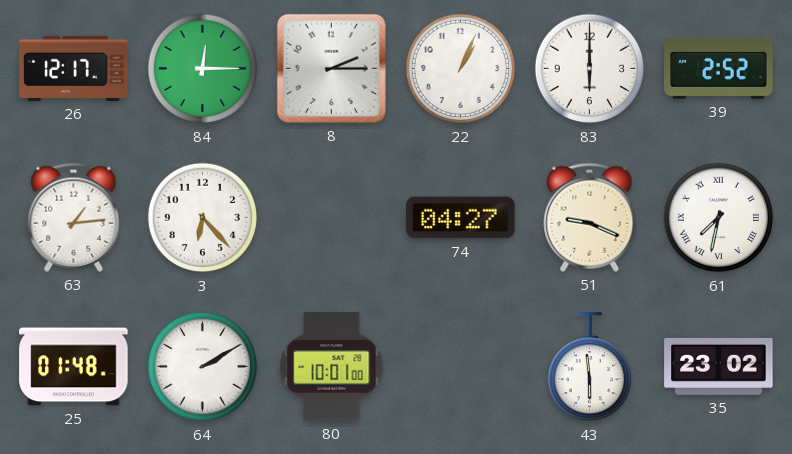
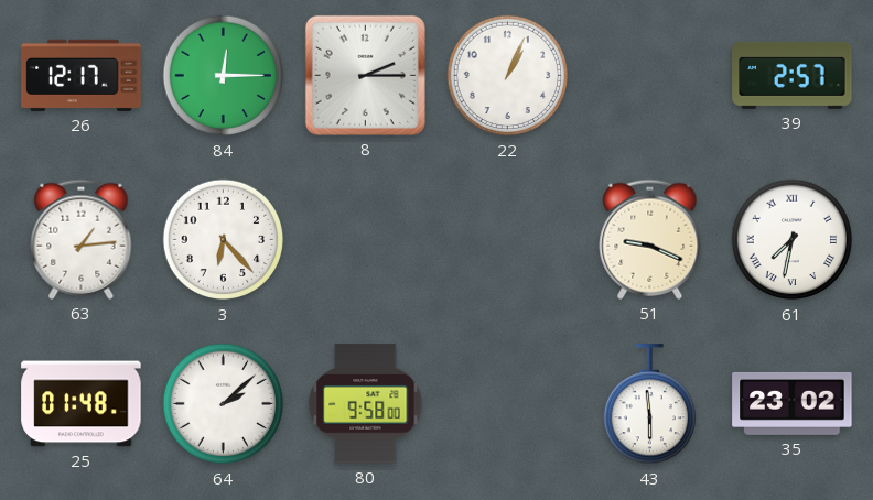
83: 6:00 -> none (590, 69)
39: 2:52 -> 2:57 (793, 75)
74: 04:27 -> none (461, 218)
64: 2:10 -> 2:08 (224, 404)
80: 10:01 -> 9:58 (366, 404)
